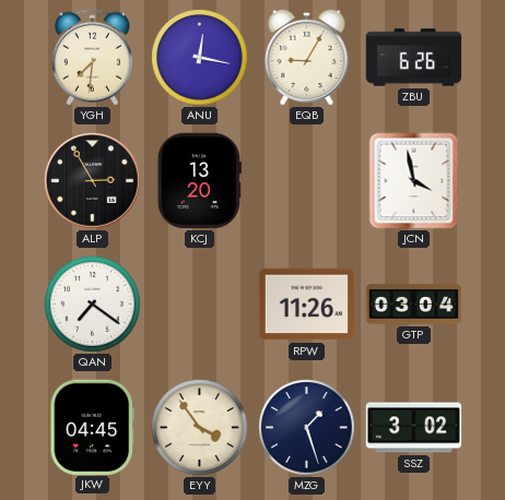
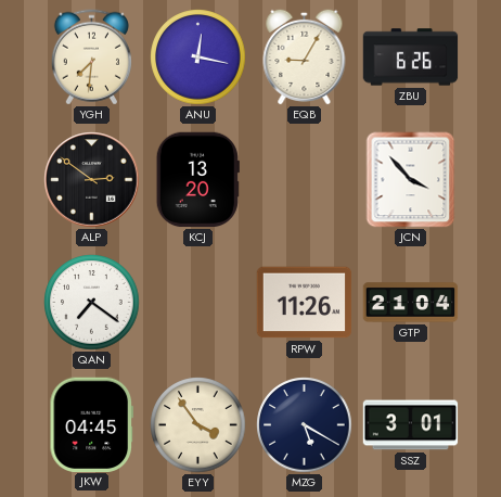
ALP: 2:55 -> 2:51 (92, 180)
JCN: 3:58 -> 3:53 (411, 180)
GTP: 03:04 -> 21:04 (411, 303)
MZG: 1:27 -> 5:20 (305, 425)
SSZ: 3:02 -> 3:01 (411, 425)
